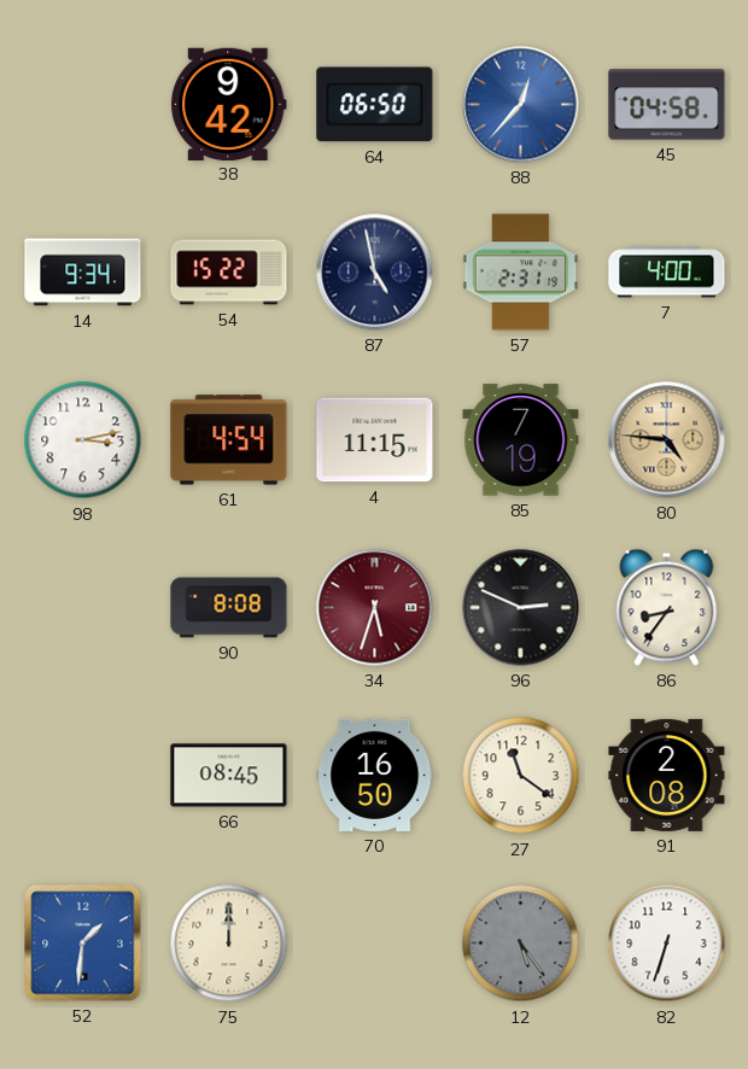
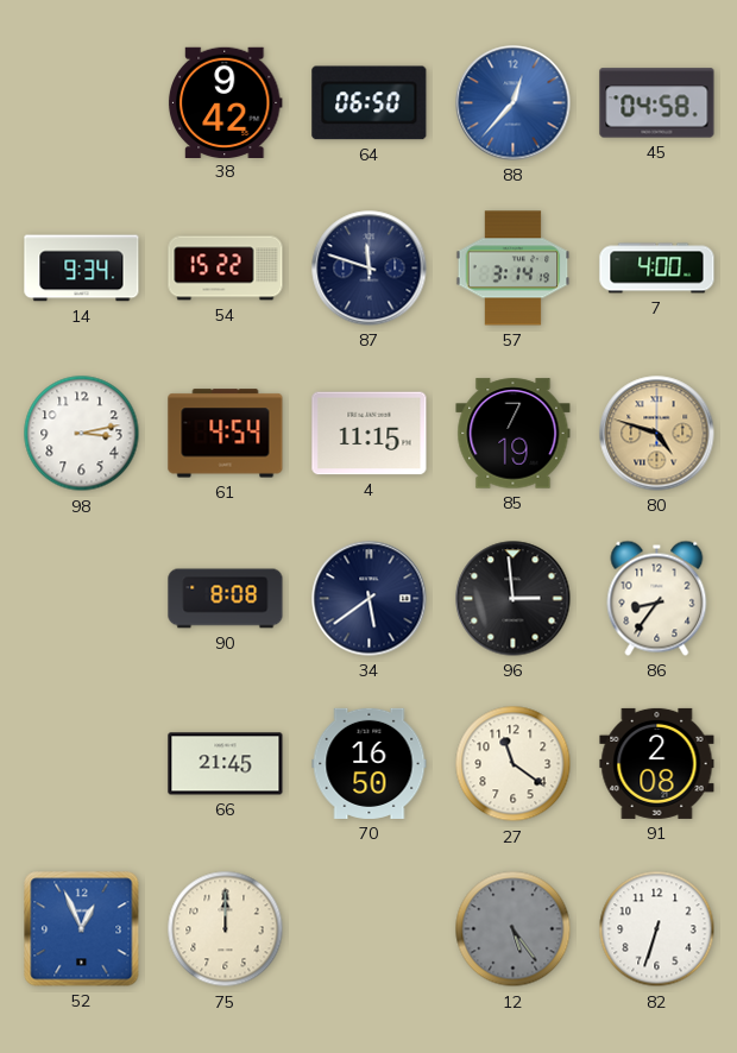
87: 4:58 -> 11:48 (370, 269)
57: 2:31 -> 3:14 (514, 269)
80: 4:46 -> 4:48 (657, 434)
34: 5:33 -> 5:39 (370, 599)
34 dial: burgundy -> navy (370, 599)
96: 2:49 -> 2:59 (514, 599)
66: 08:45 -> 21:45 (226, 764)
52: 1:31 -> 12:56 (82, 929)
